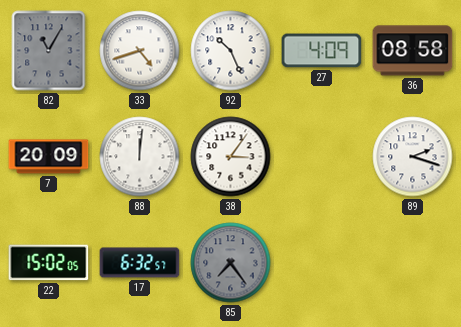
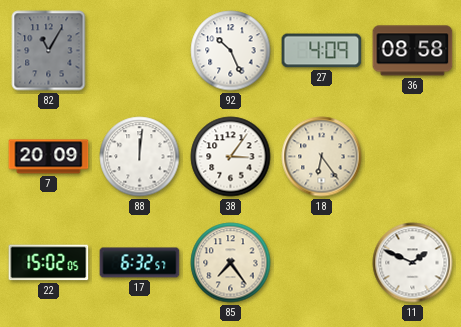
33: 4:42 -> none (140, 51)
18: none -> 6:24 (322, 157)
89: 2:18 -> none (413, 157)
85 dial: grey -> cream (231, 263)
11: none -> 1:49 (413, 263)
